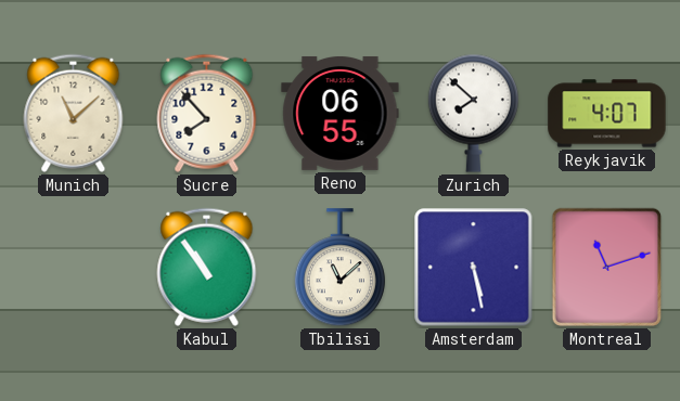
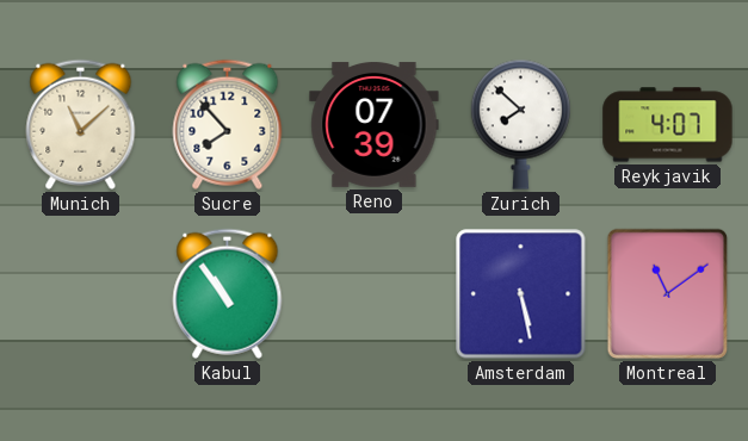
Reno: 06:55 -> 07:39 (375, 124)
Tbilisi: 11:08 -> none (339, 268)
Montreal: 11:12 -> 11:09 (668, 294)
